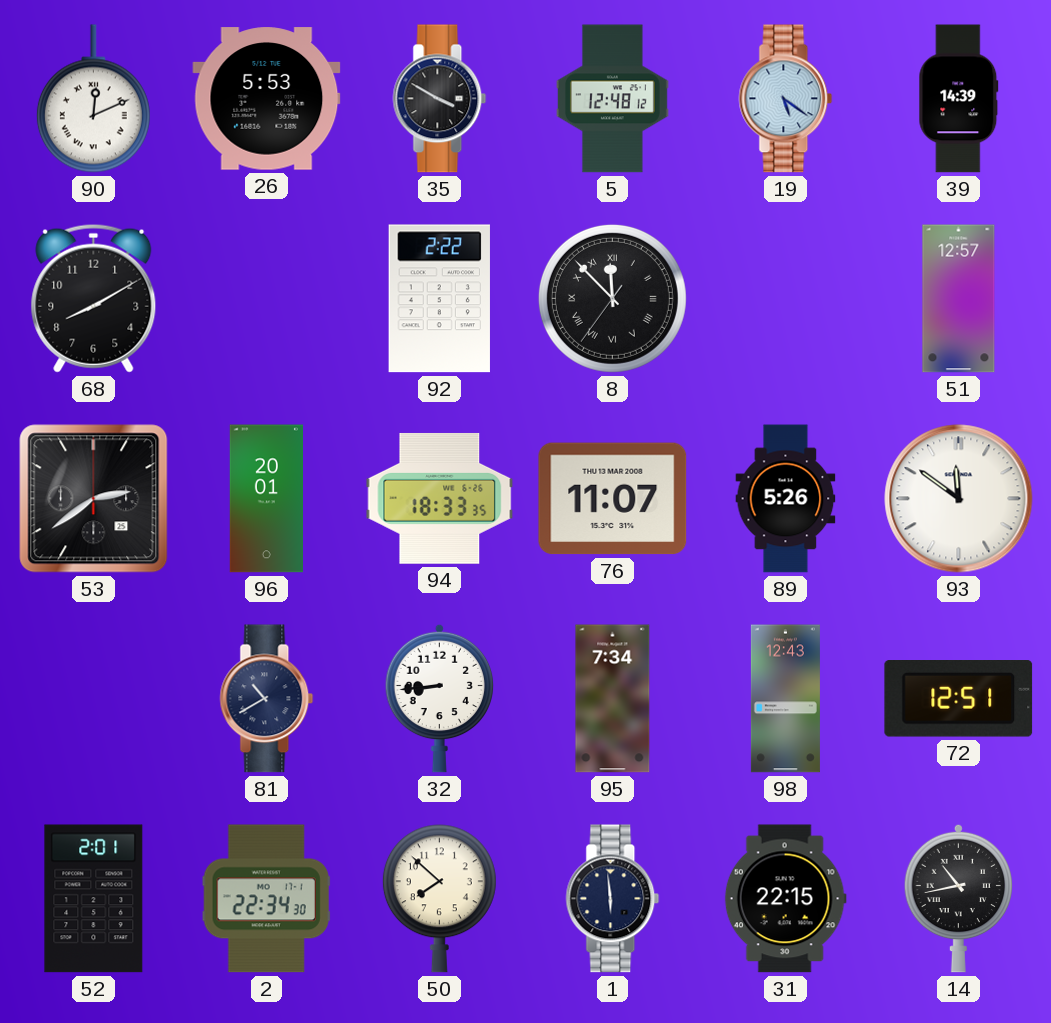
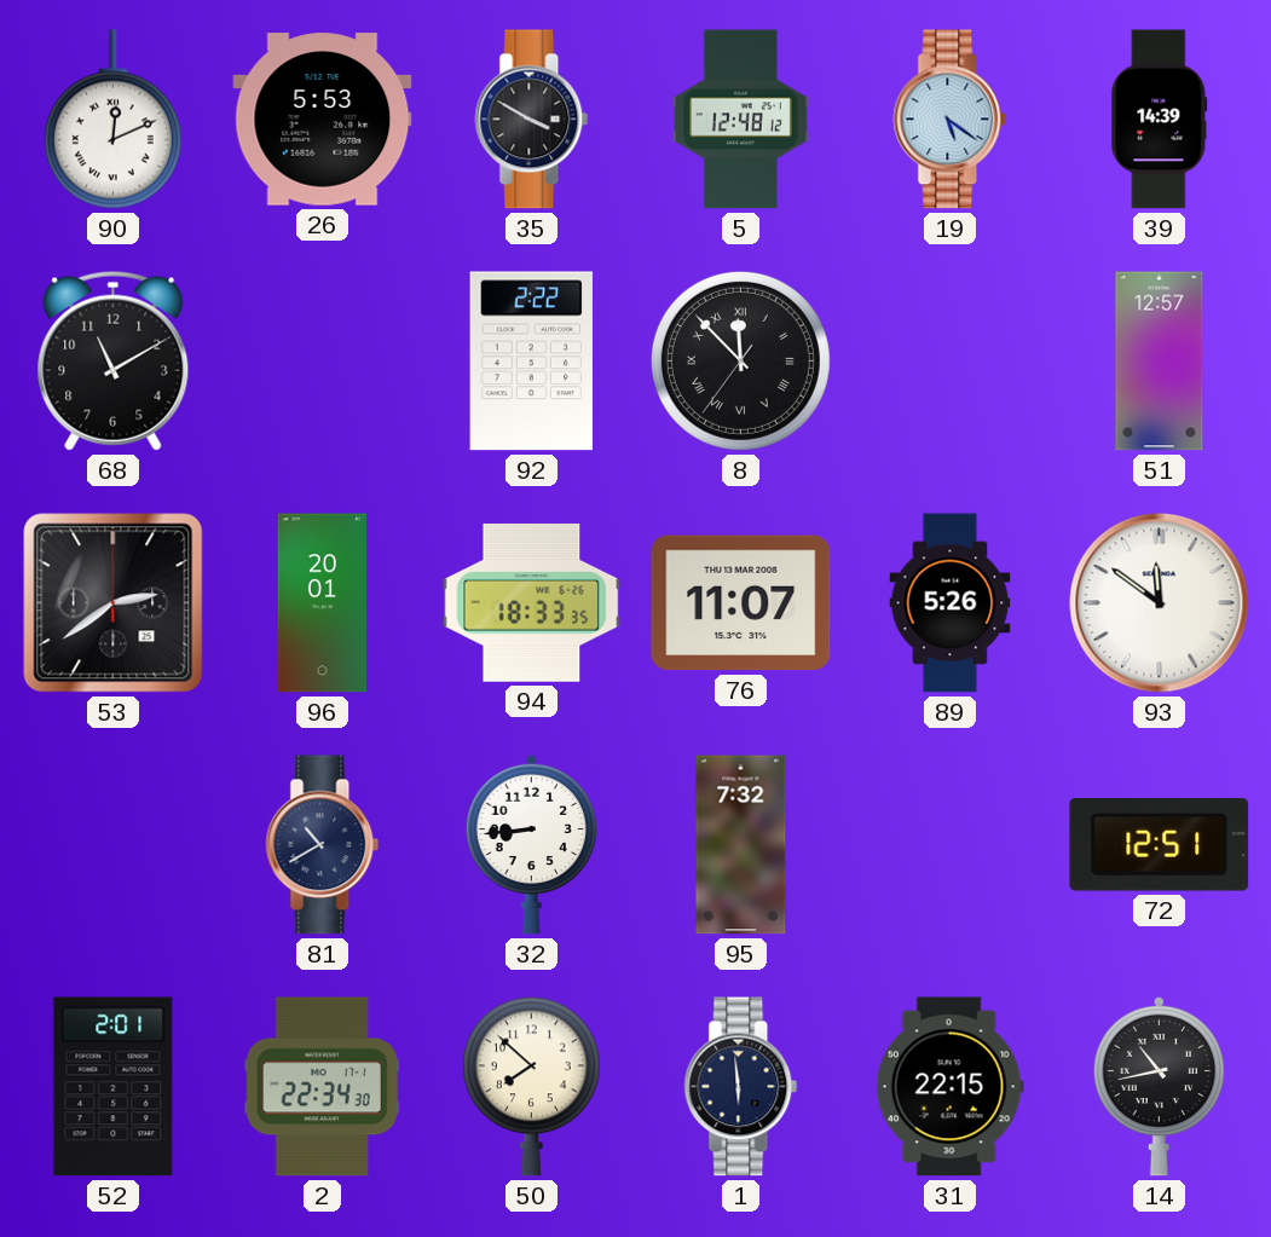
68: 8:10 -> 11:10 (114, 360)
95: 7:34 -> 7:32 (741, 845)
98: 12:43 -> none (785, 699)
